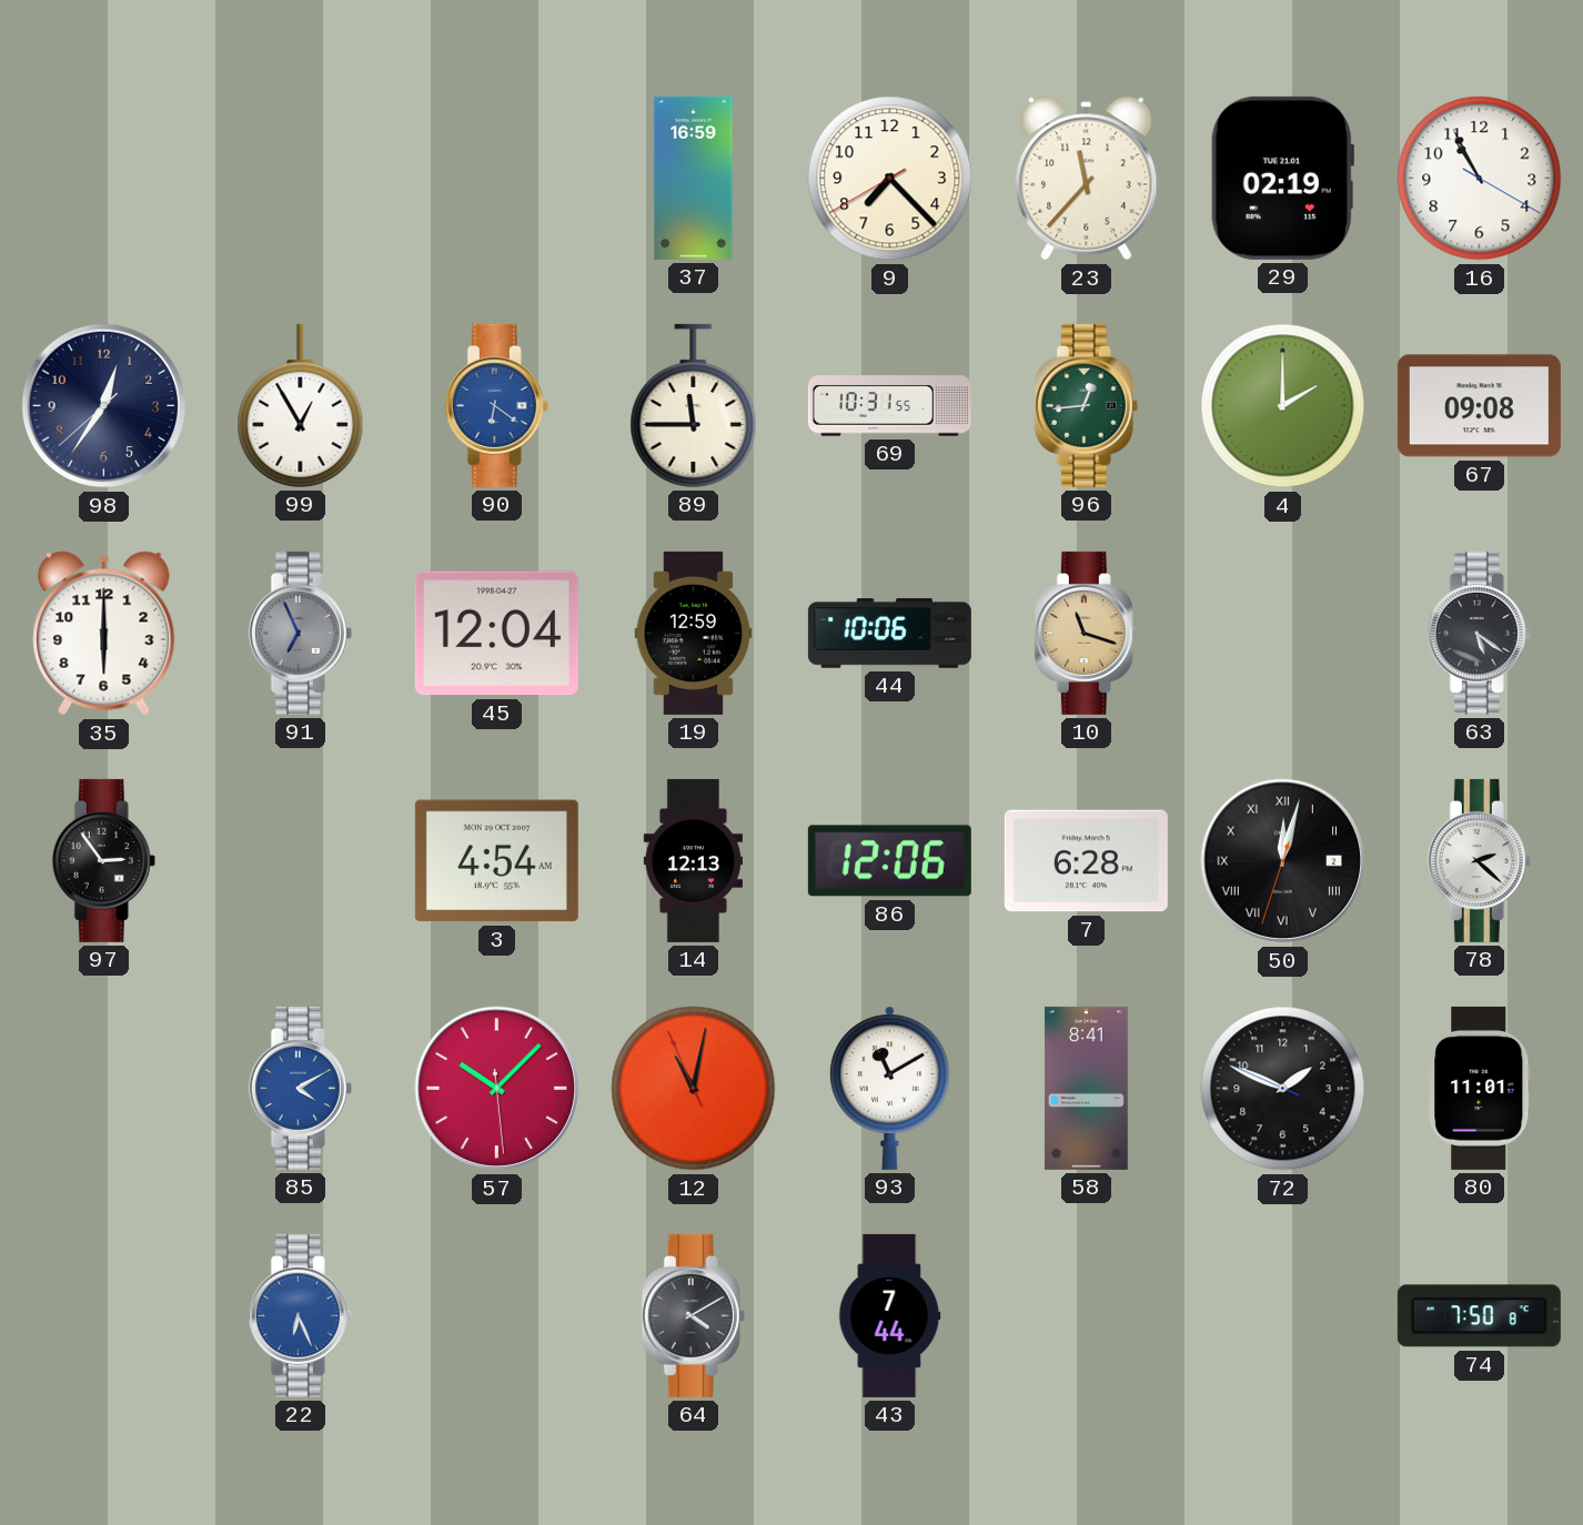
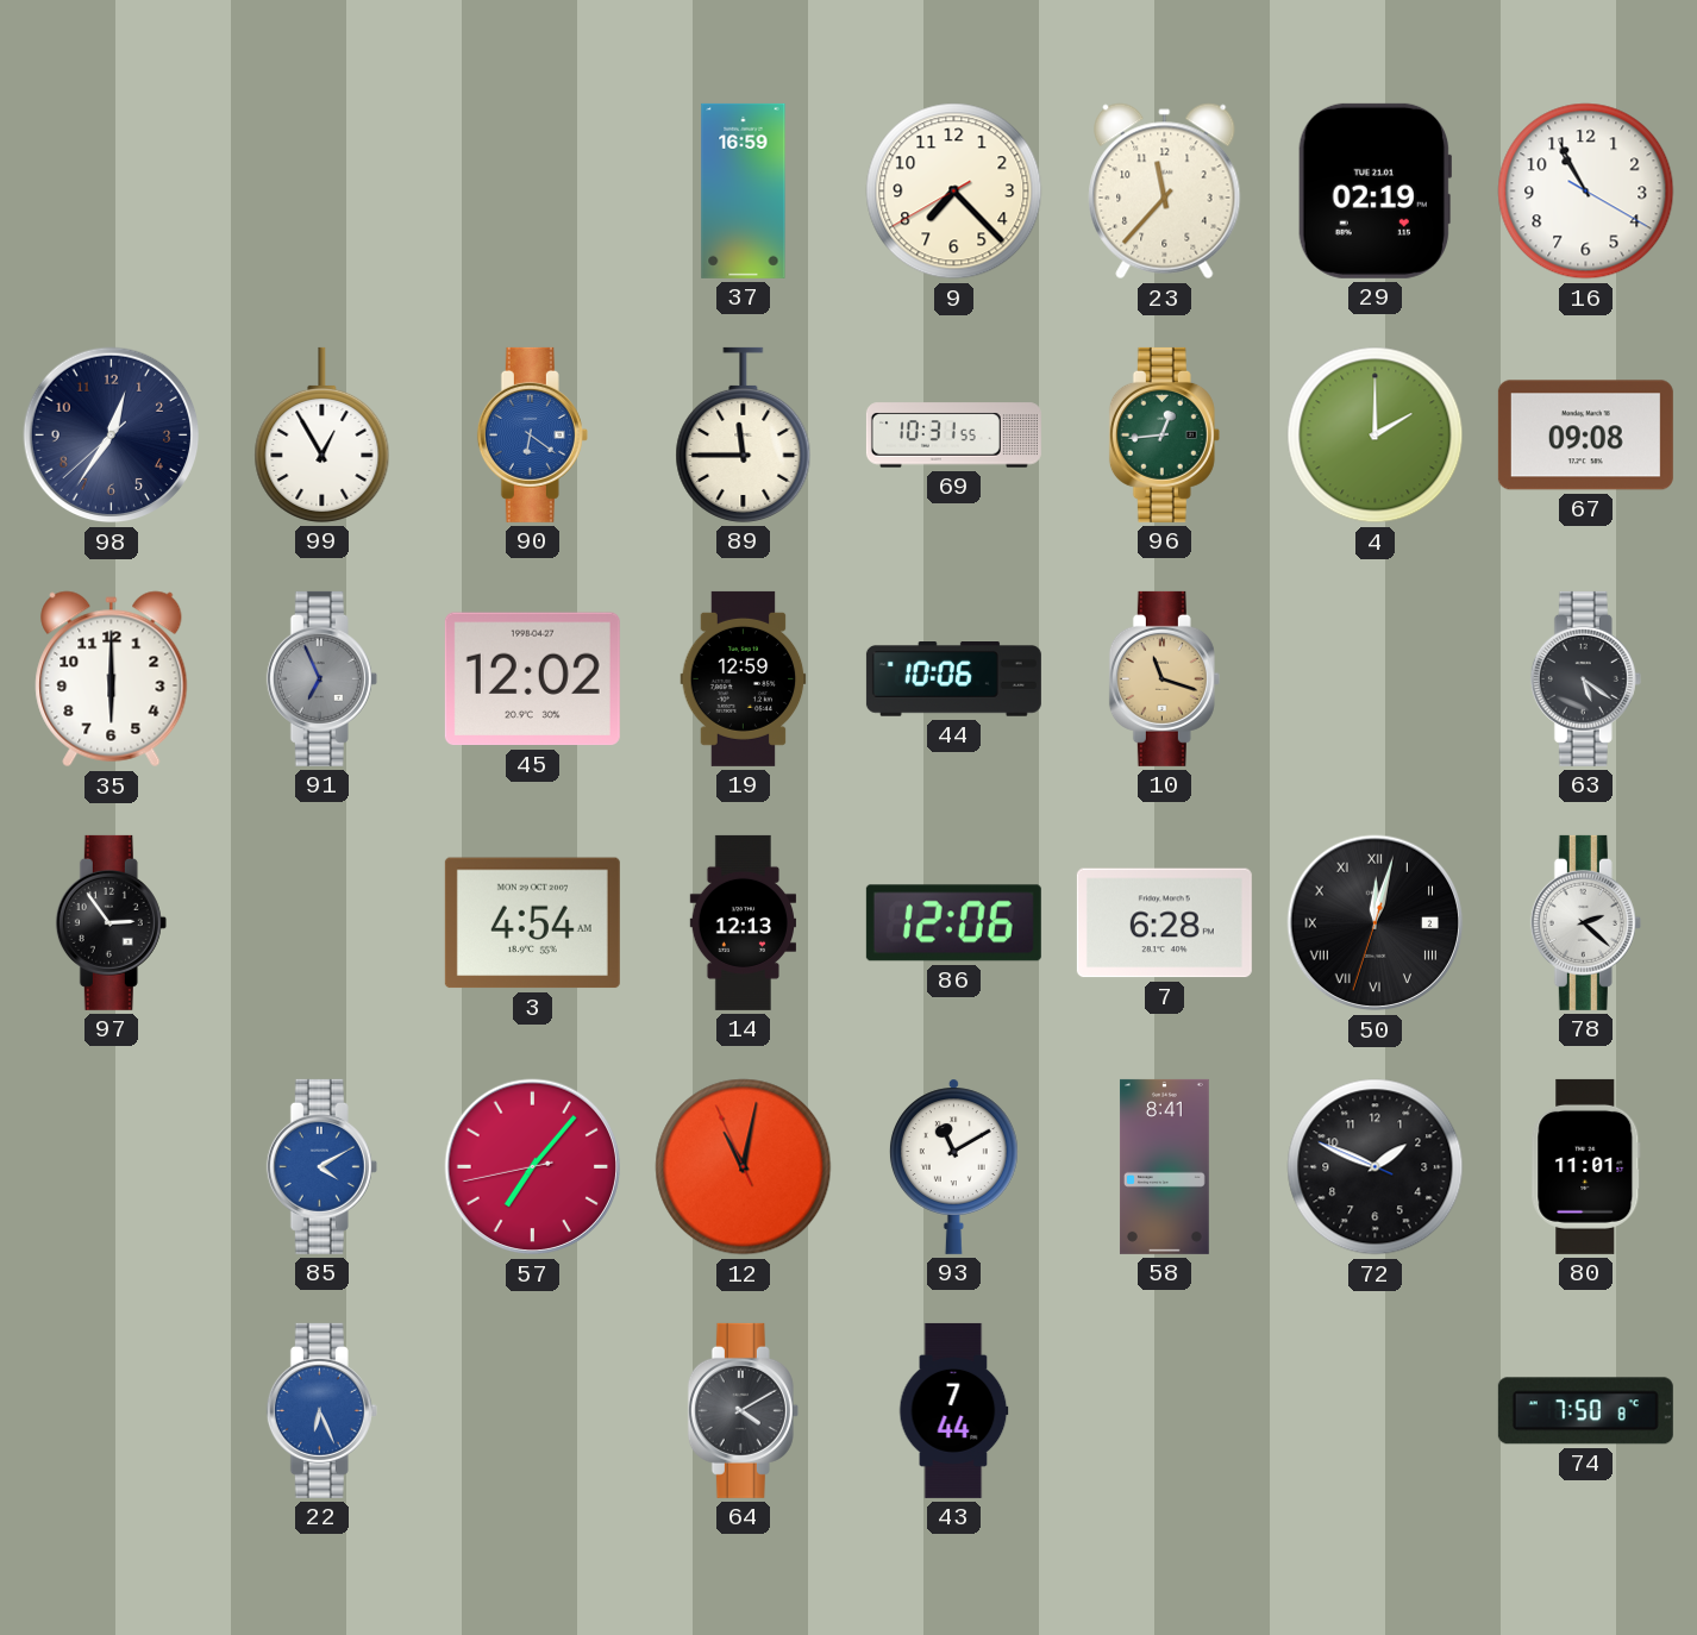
45: 12:04 -> 12:02 (532, 679)
57: 10:07 -> 7:06 (533, 1167)
